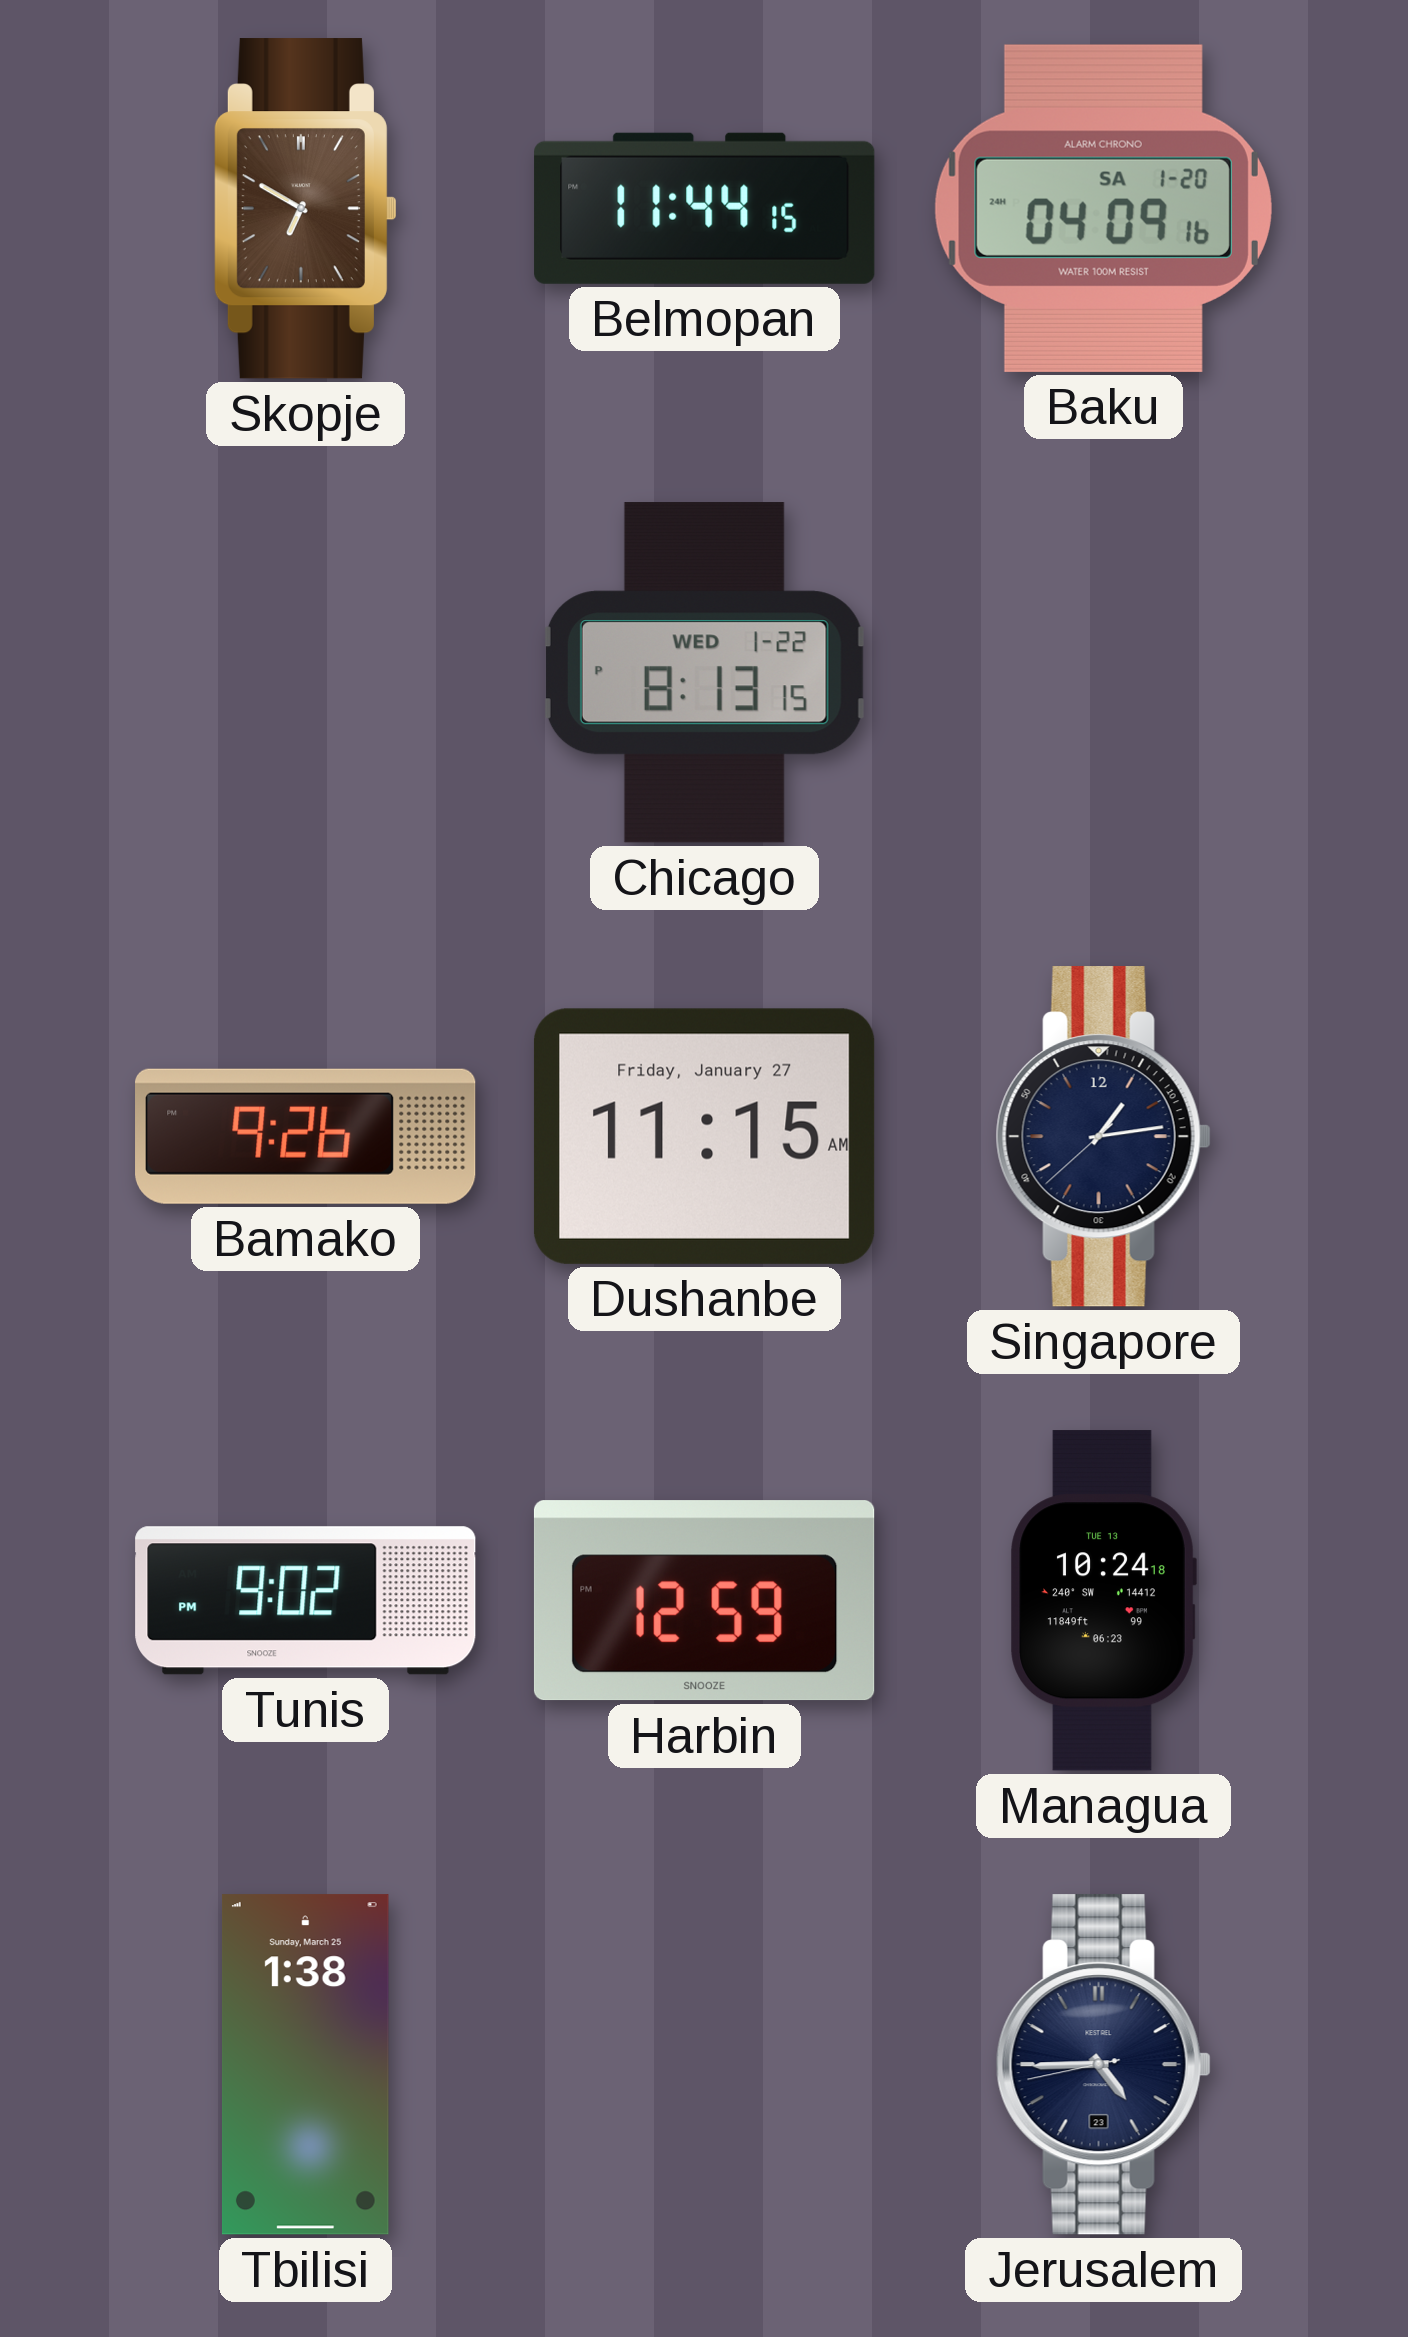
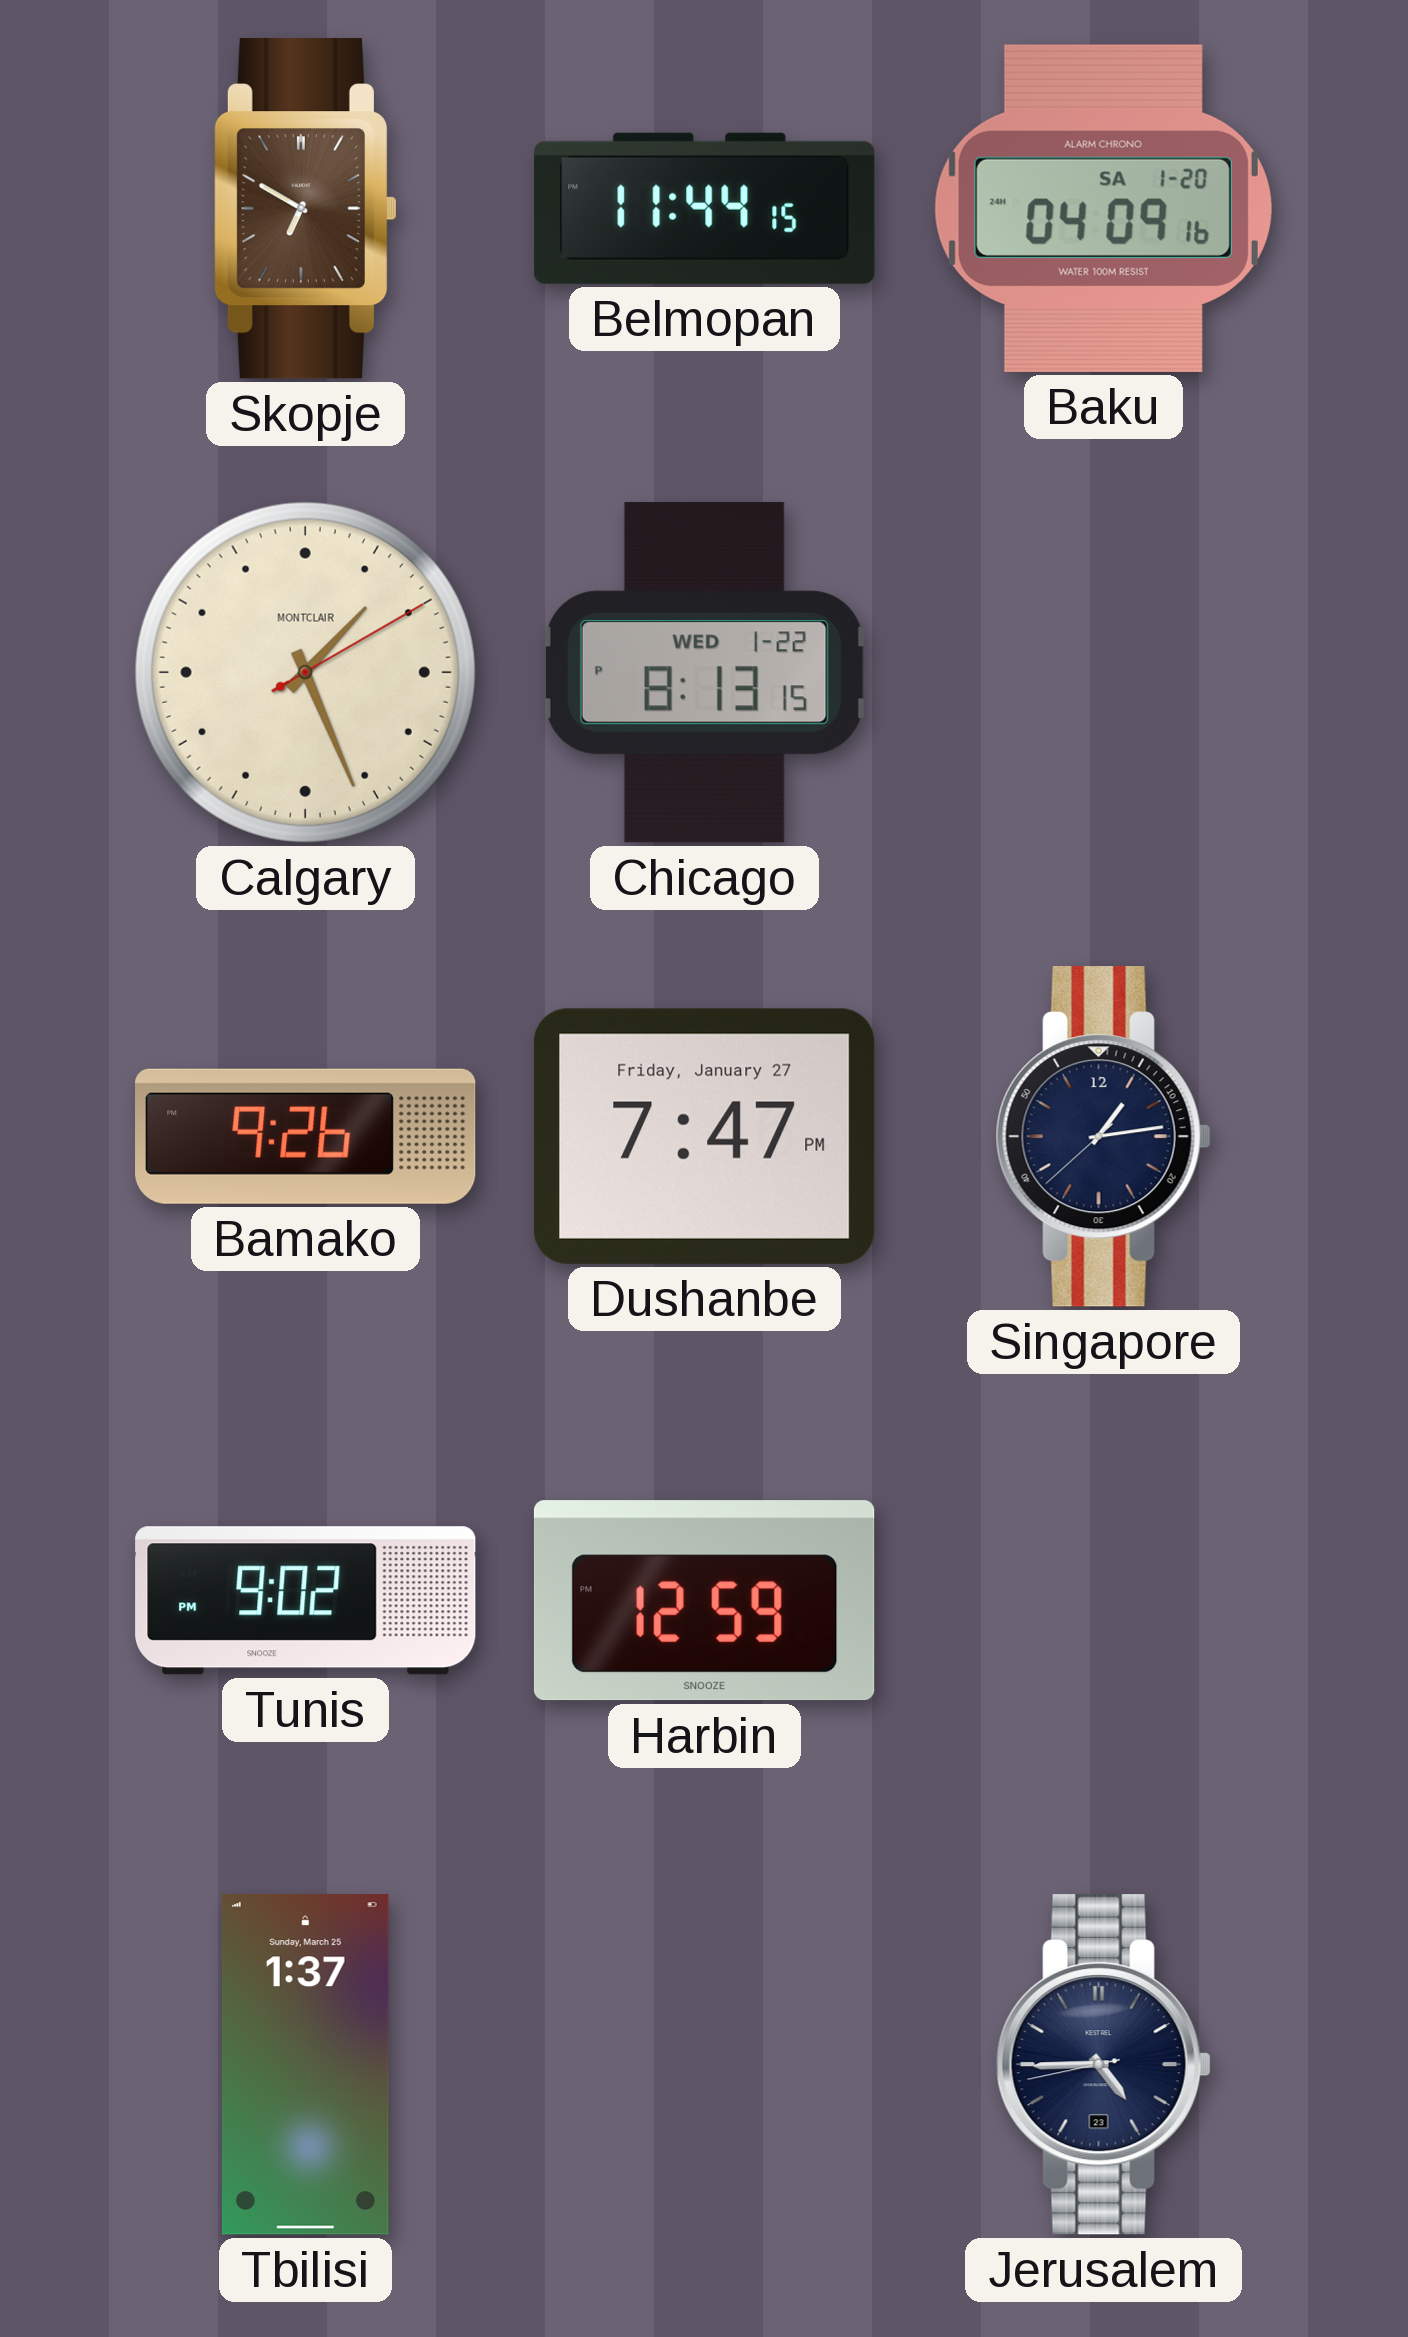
Calgary: none -> 1:26 (305, 672)
Dushanbe: 11:15 -> 7:47 (704, 1136)
Managua: 10:24 -> none (1103, 1601)
Tbilisi: 1:38 -> 1:37 (305, 2065)
